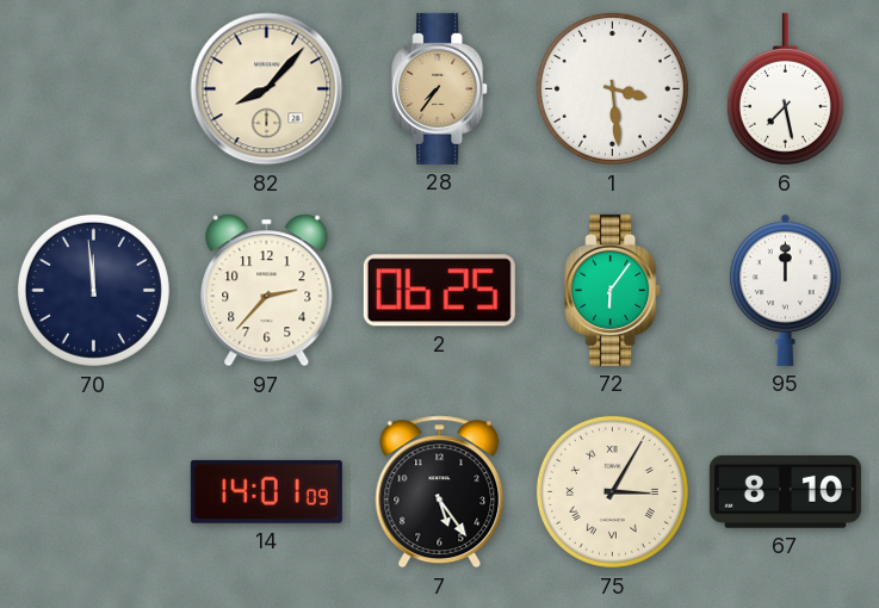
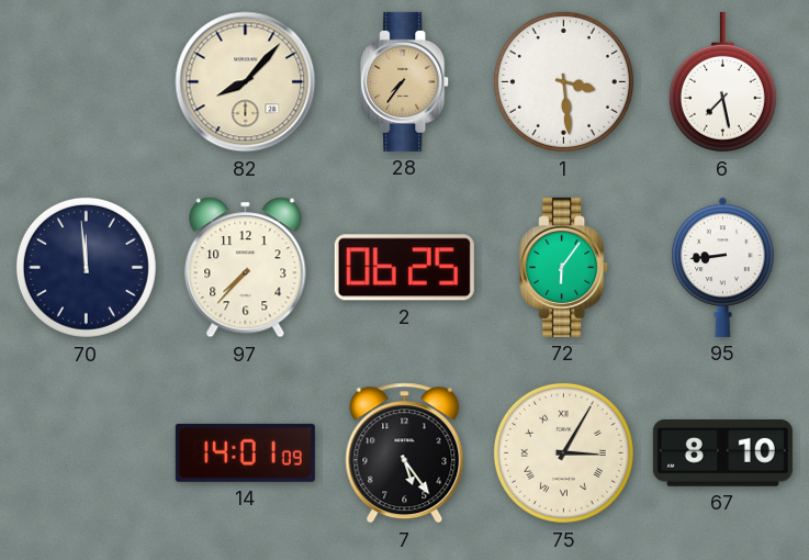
97: 2:37 -> 7:37 (246, 268)
95: 12:00 -> 8:44 (723, 267)
